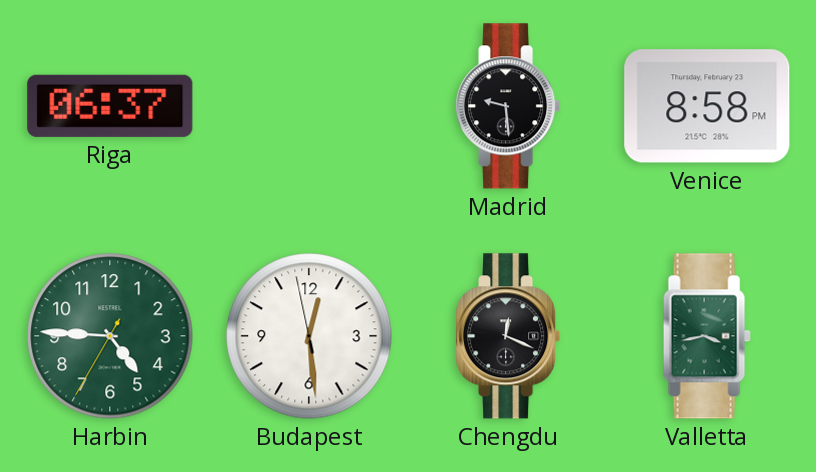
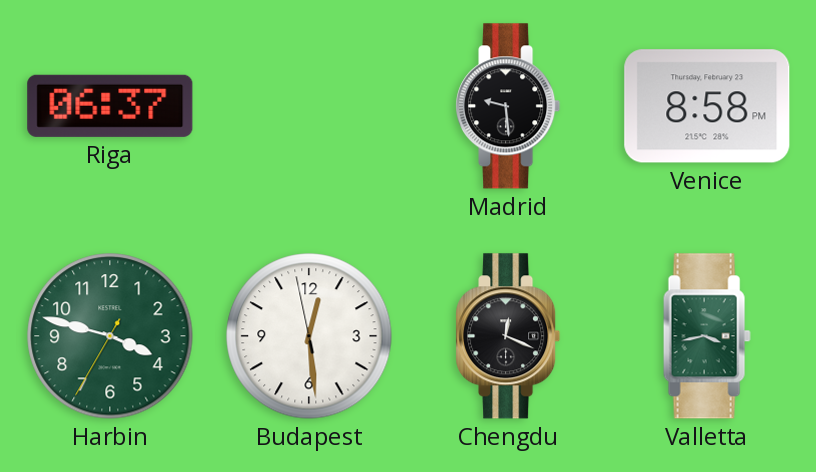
Harbin: 4:45 -> 3:47 (110, 336)
